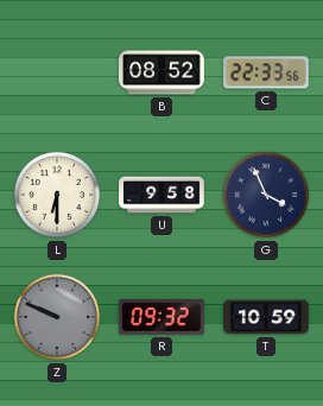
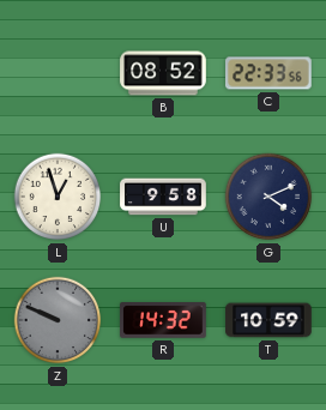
L: 6:30 -> 12:57 (58, 197)
G: 3:56 -> 4:11 (268, 197)
R: 09:32 -> 14:32 (163, 320)
